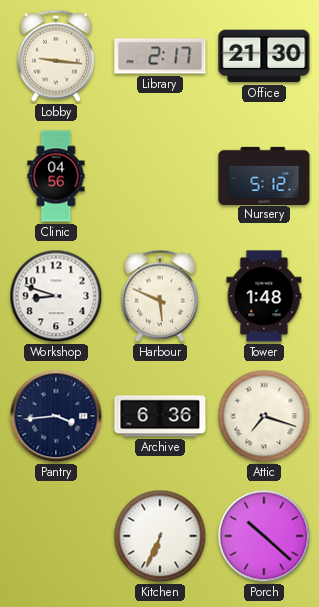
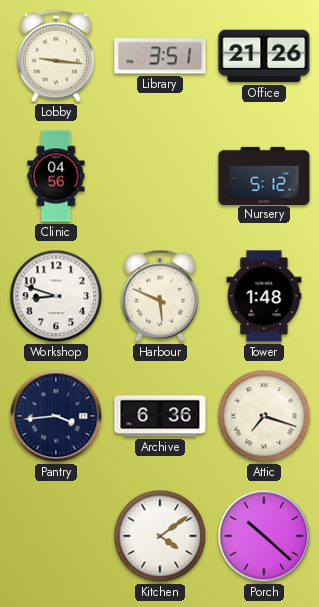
Library: 2:17 -> 3:51 (160, 56)
Office: 21:30 -> 21:26 (264, 56)
Kitchen: 6:34 -> 4:09 (160, 536)
